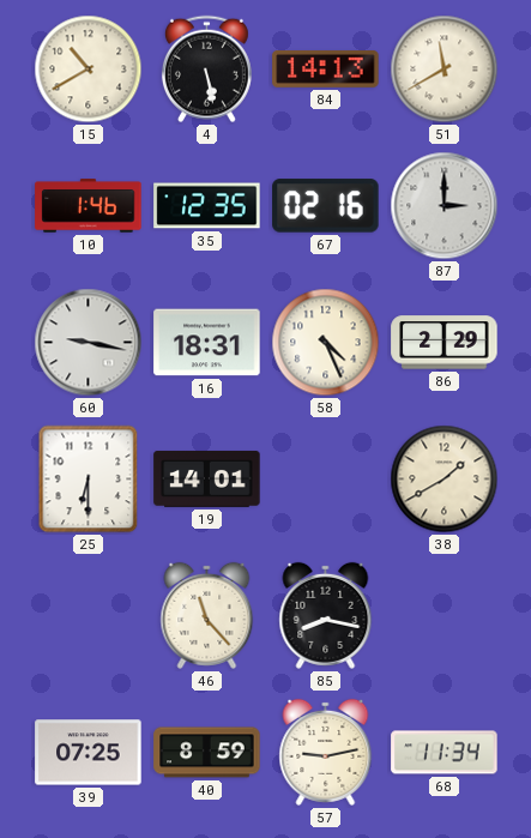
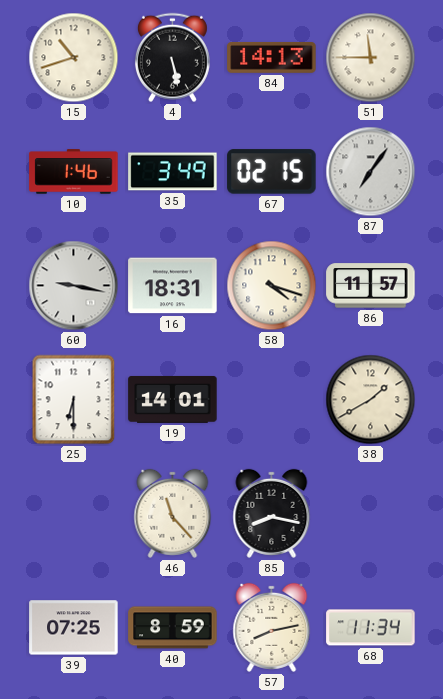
15: 10:40 -> 10:42 (74, 58)
51: 11:40 -> 11:45 (371, 58)
35: 12:35 -> 3:49 (173, 172)
67: 02:16 -> 02:15 (272, 172)
87: 3:00 -> 7:06 (371, 172)
58: 4:26 -> 4:18 (272, 286)
86: 2:29 -> 11:57 (371, 286)
57: 9:13 -> 8:13 (272, 627)
